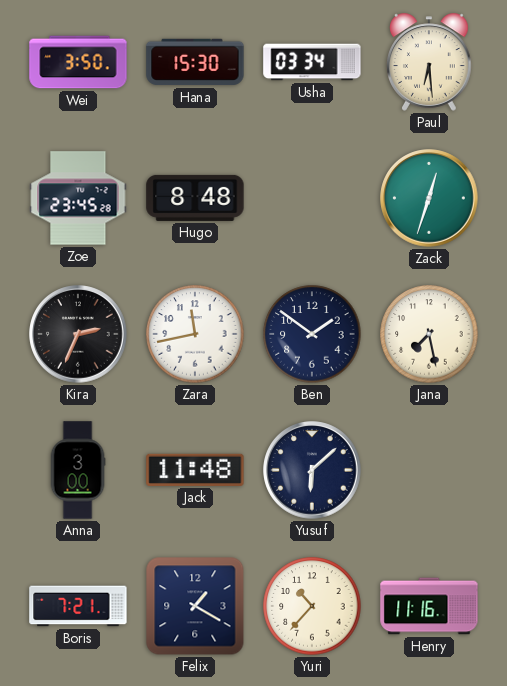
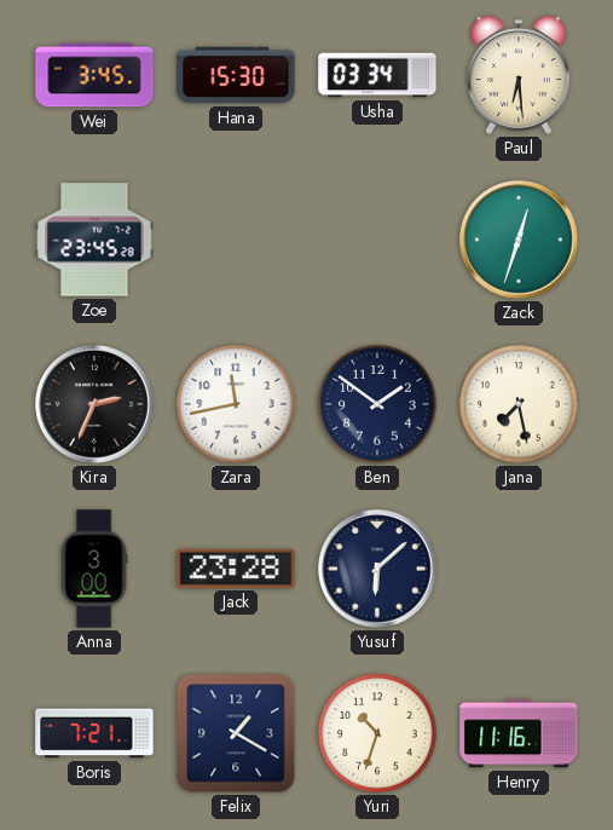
Wei: 3:50 -> 3:45 (94, 75)
Hugo: 8:48 -> none (195, 198)
Jack: 11:48 -> 23:28 (236, 569)
Yuri: 10:37 -> 10:33 (377, 733)
